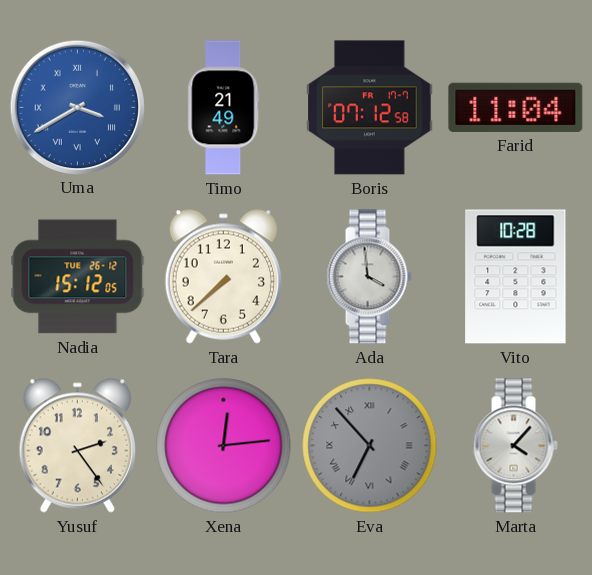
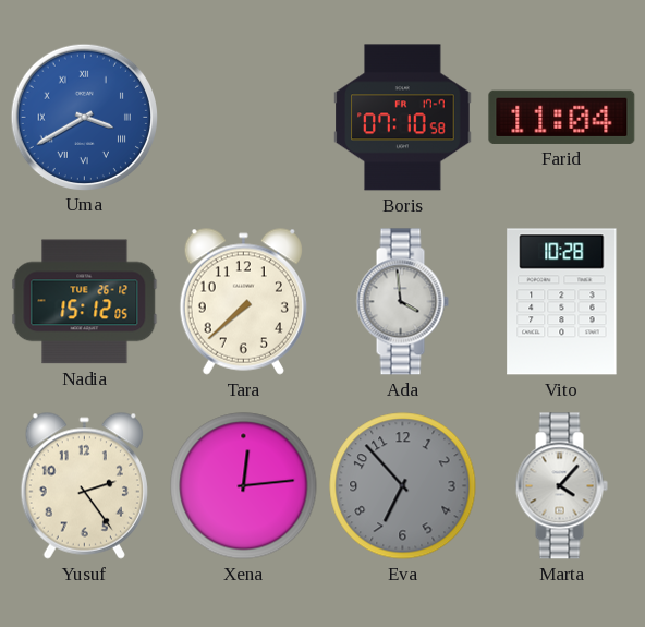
Timo: 21:49 -> none (224, 108)
Boris: 07:12 -> 07:10 (403, 118)
Eva numerals: Roman -> Arabic (403, 486)
